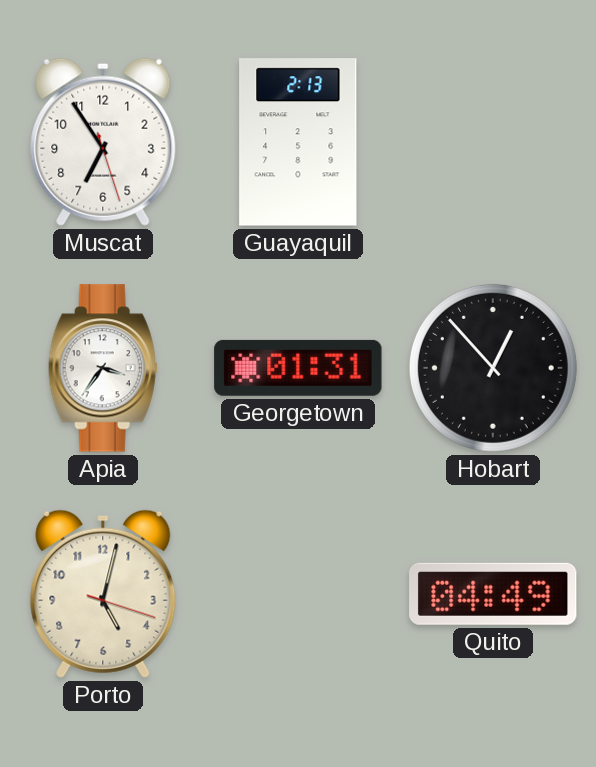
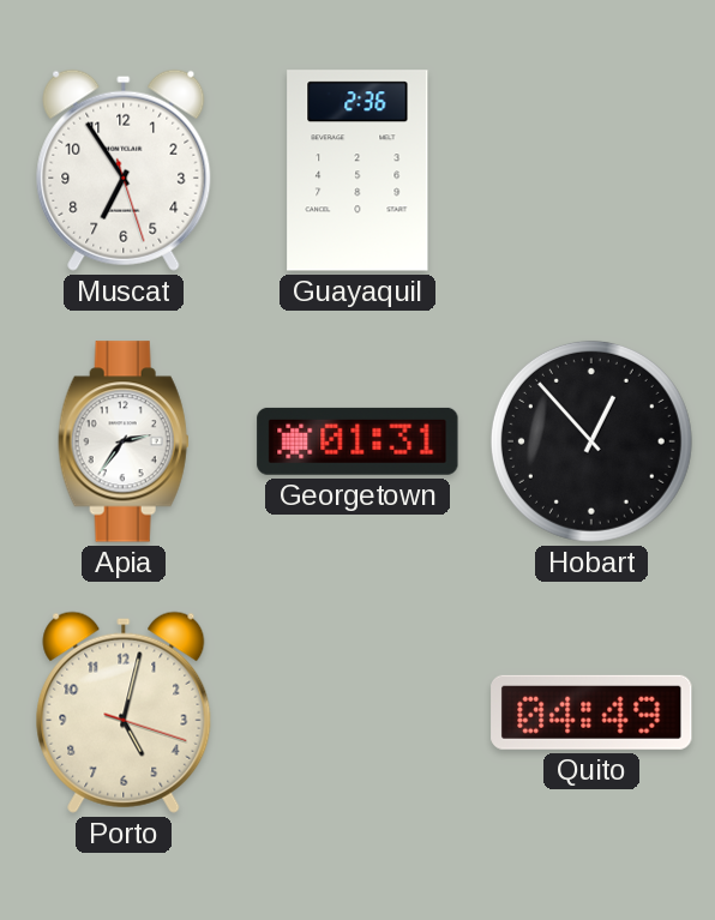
Guayaquil: 2:13 -> 2:36 (357, 170)
Apia: 3:36 -> 2:36 (124, 441)
